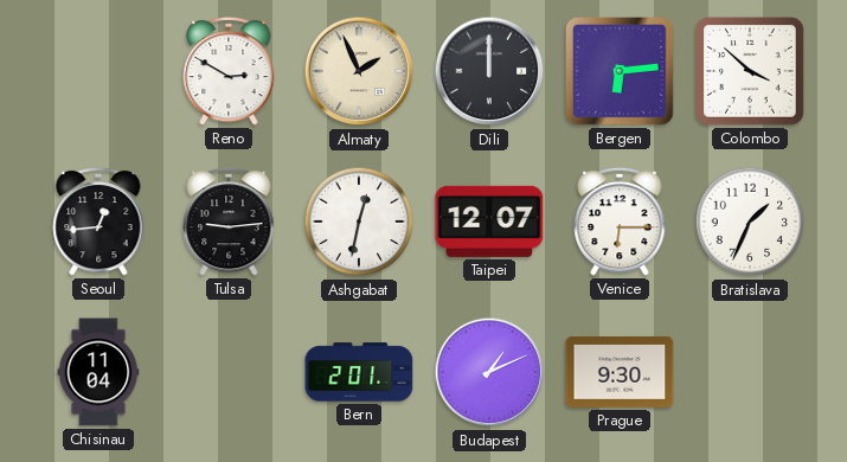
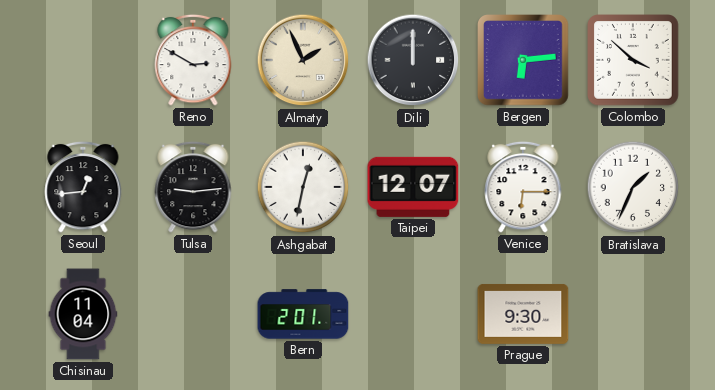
Budapest: 1:11 -> none (489, 372)
